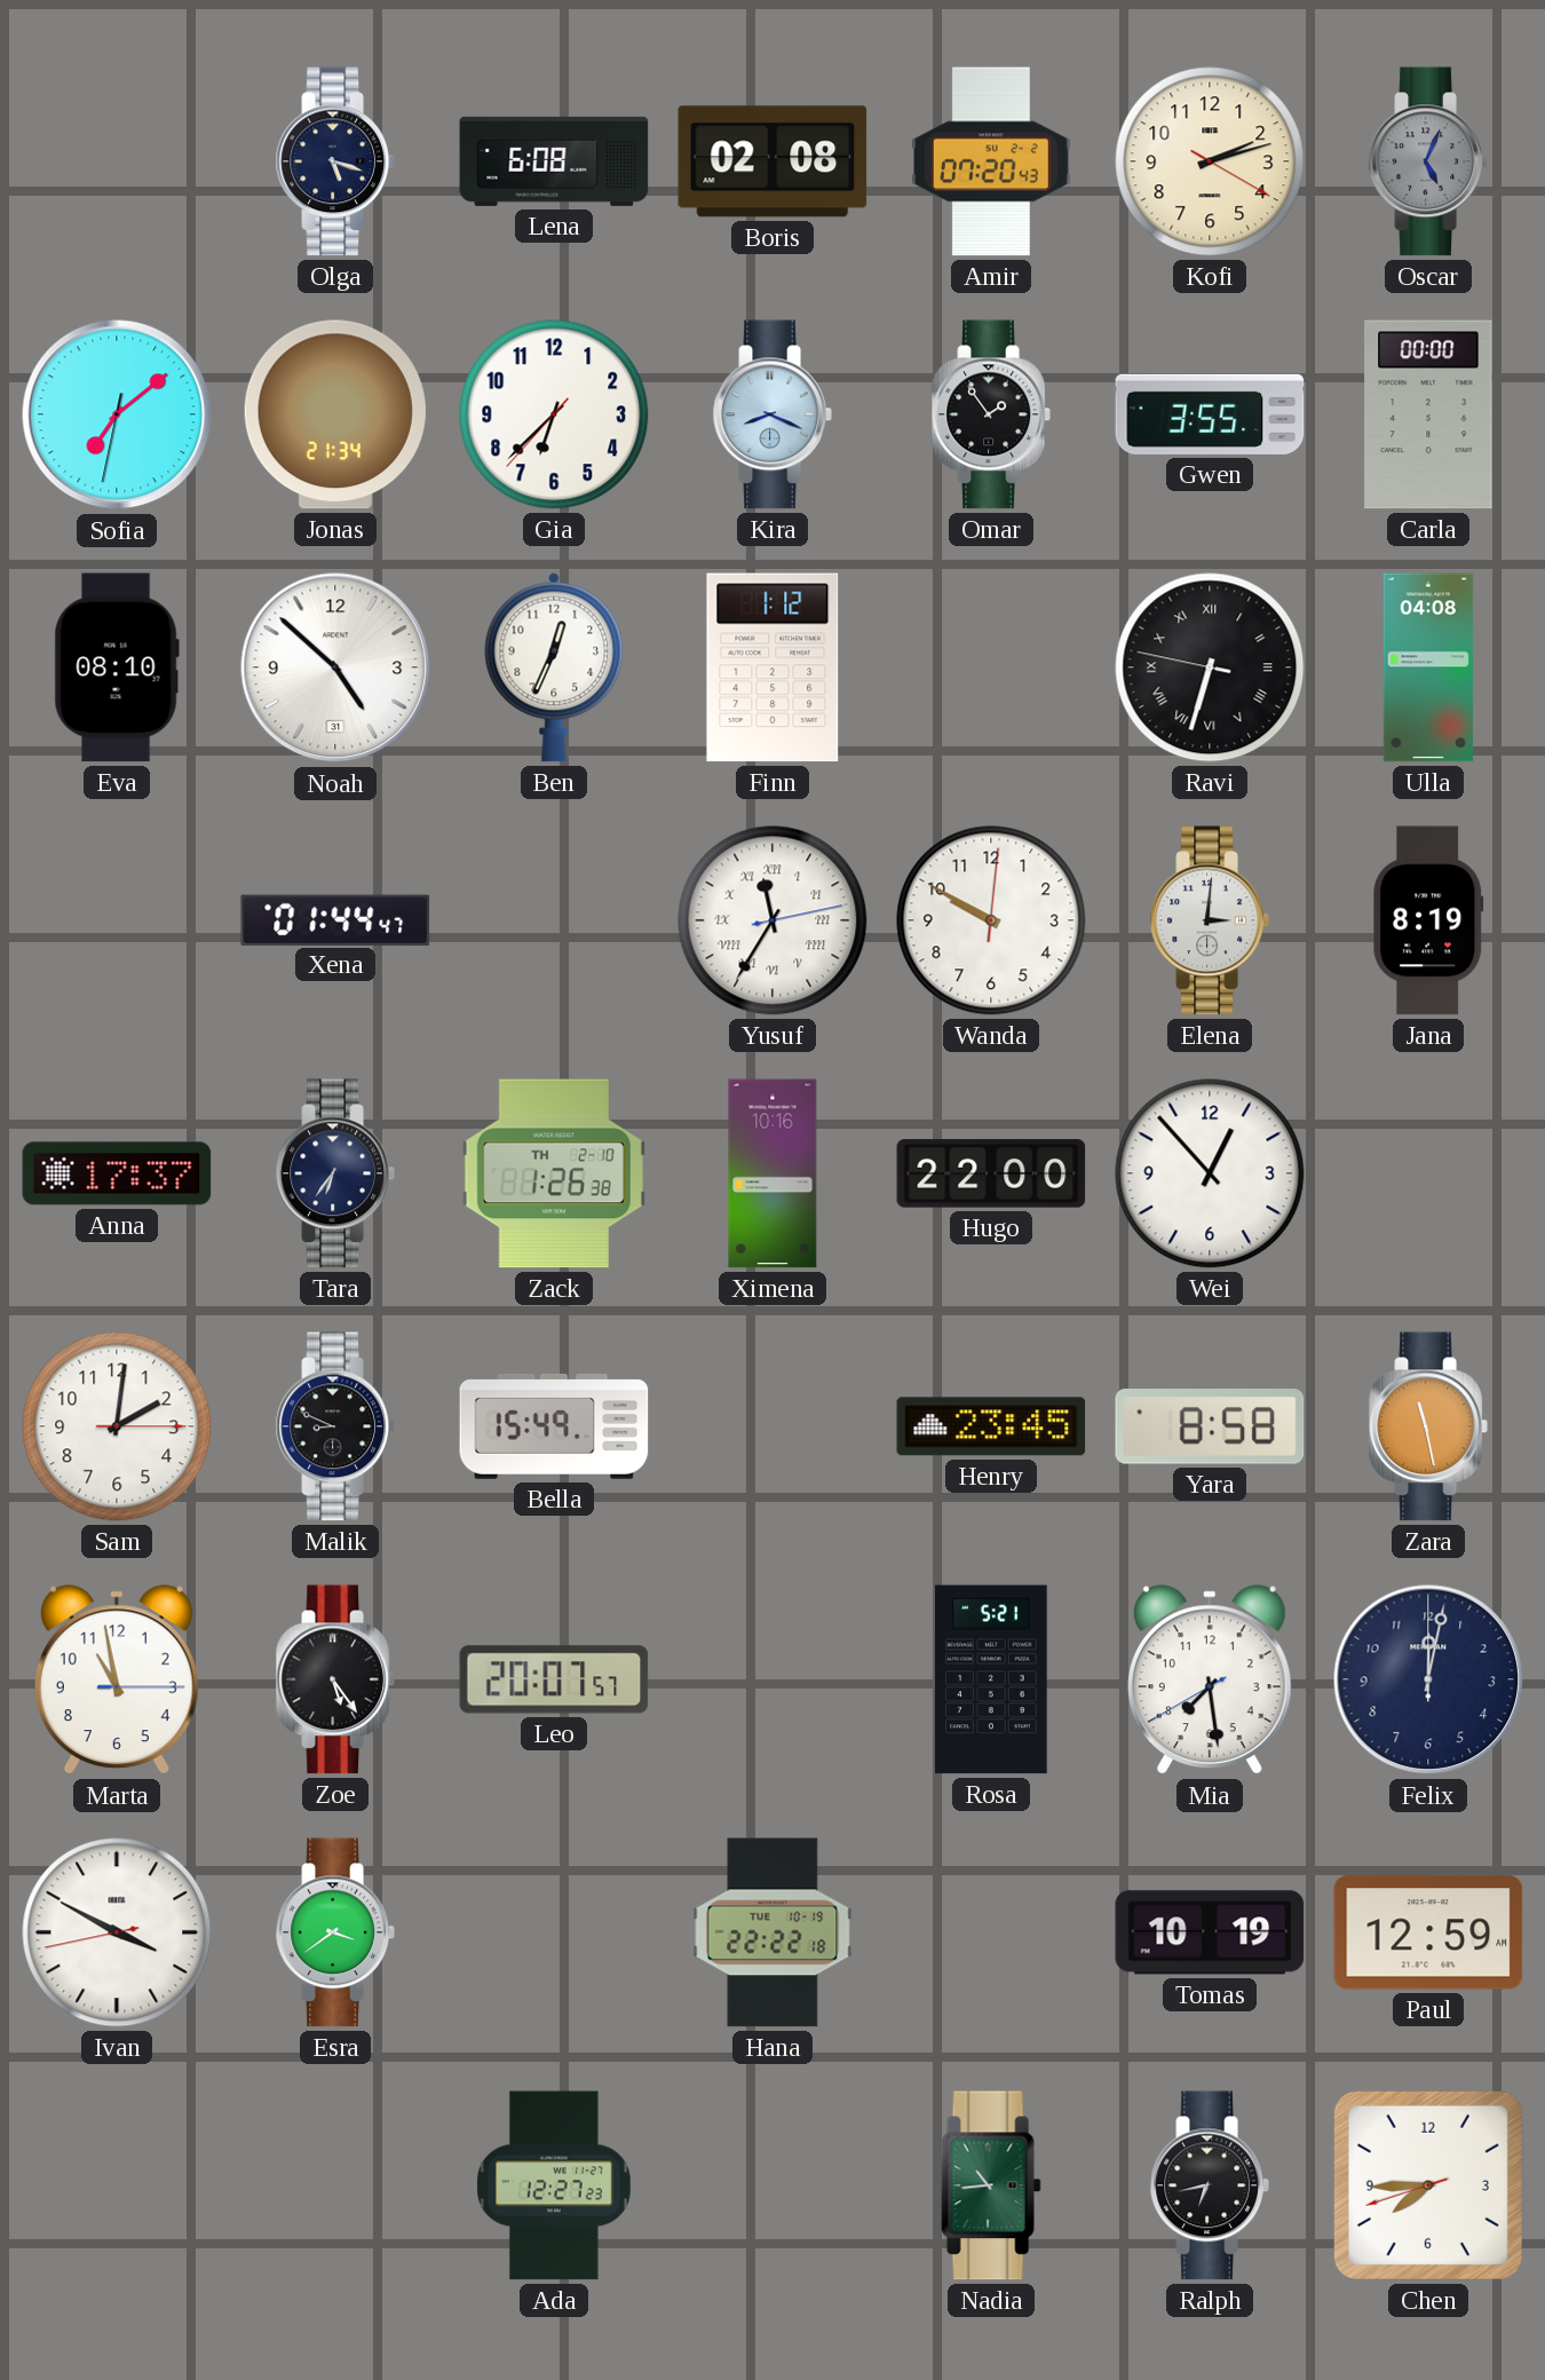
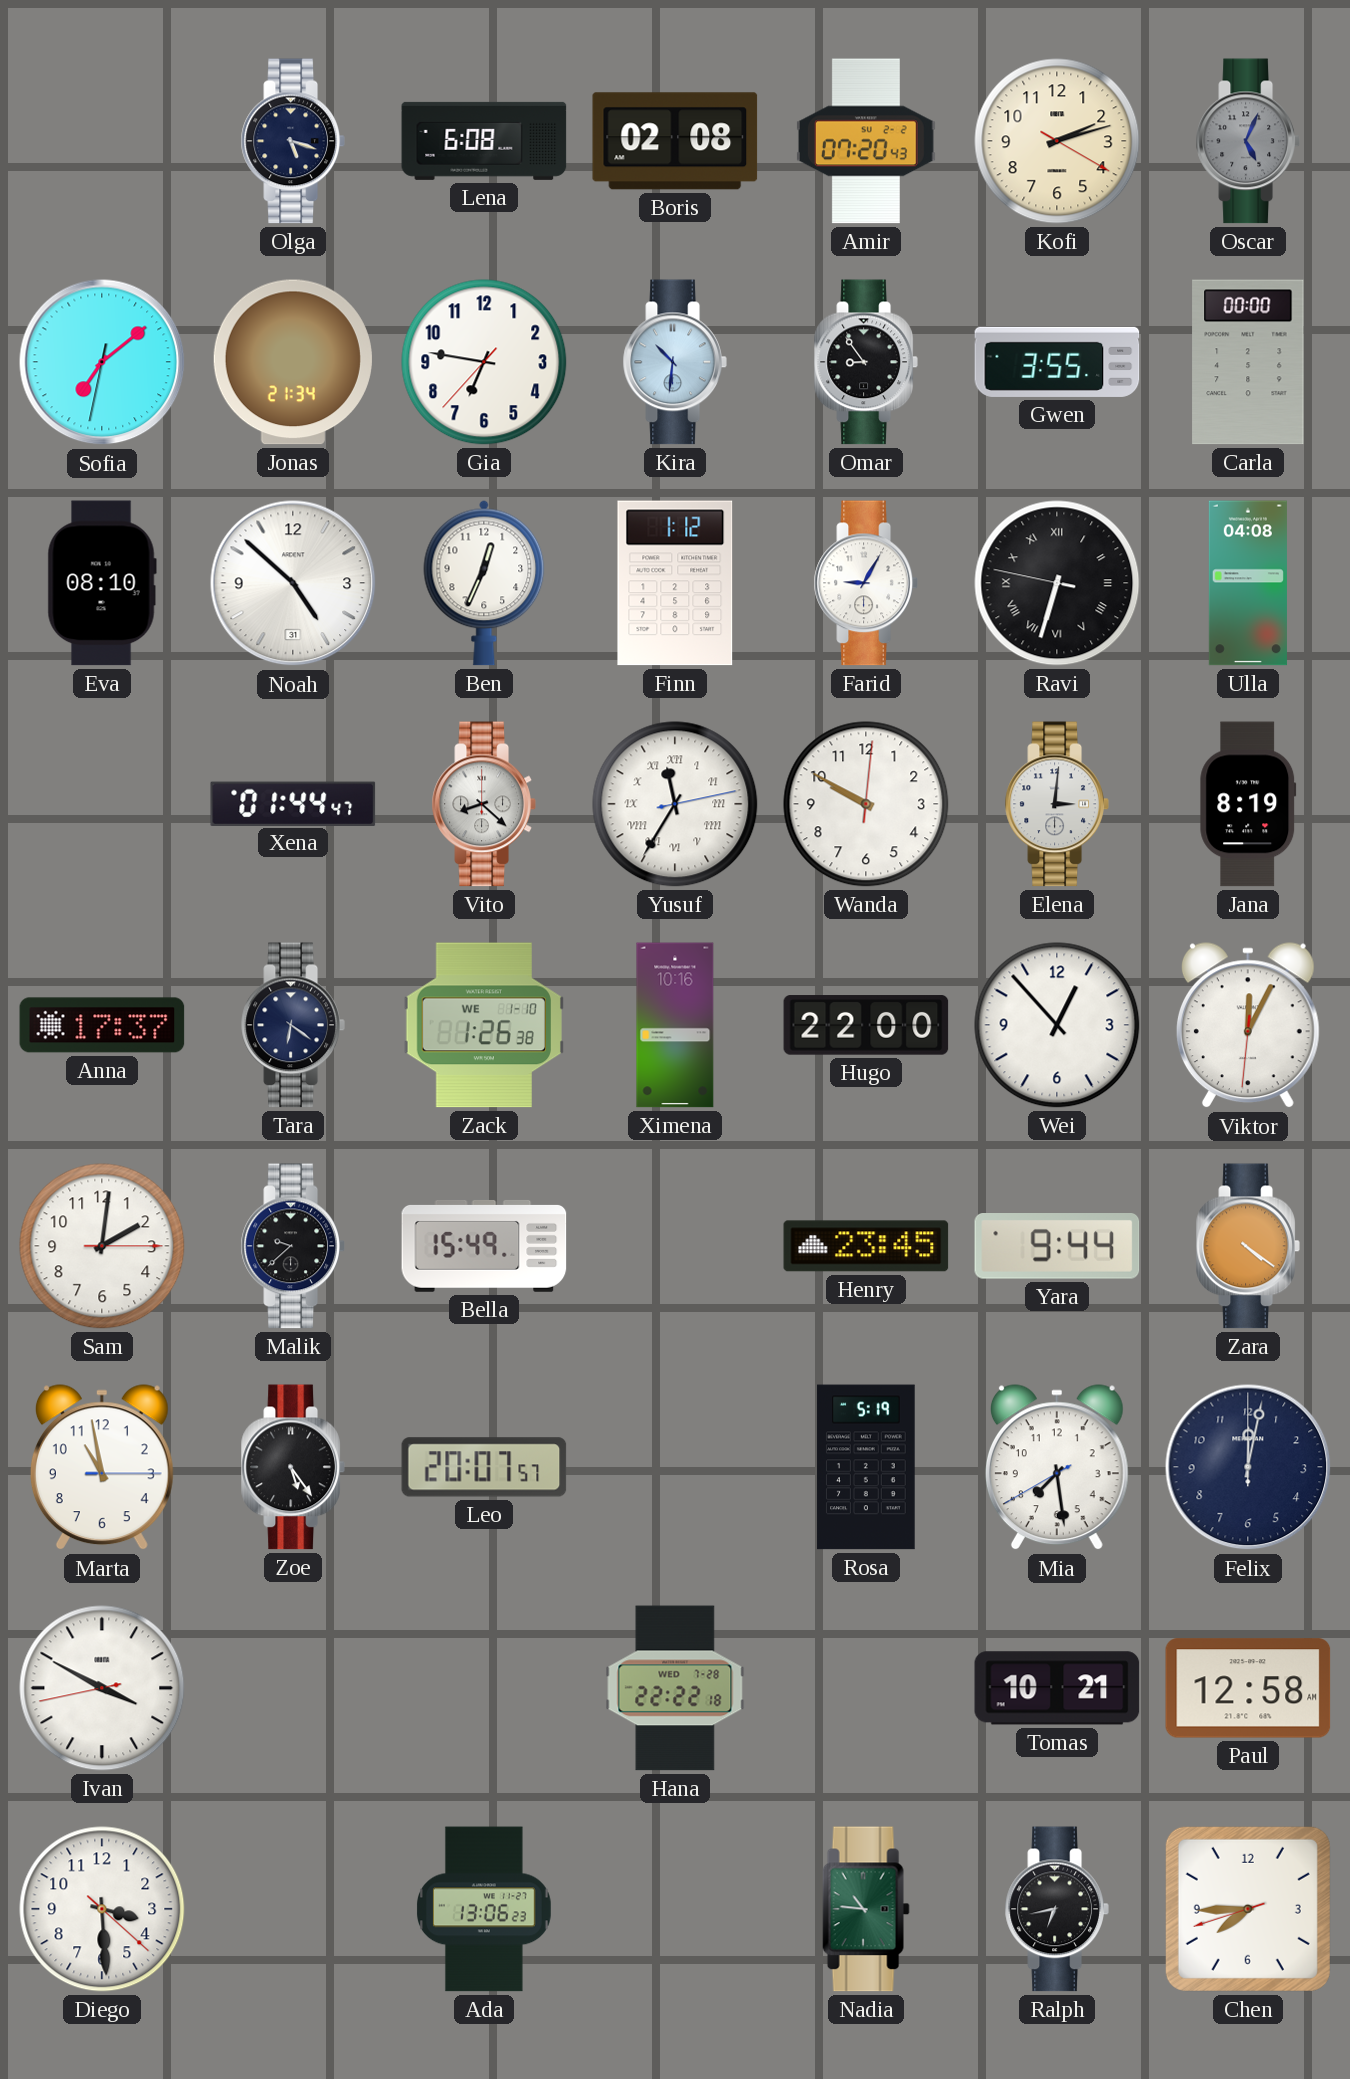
Gia: 6:37 -> 6:46 (484, 362)
Kira: 8:19 -> 10:31 (675, 362)
Omar: 1:54 -> 8:54 (866, 362)
Farid: none -> 9:05 (866, 583)
Vito: none -> 8:22 (484, 804)
Tara: 6:36 -> 6:21 (293, 1025)
Zack date: TH 2-10 -> WE 1-10 (483, 1025)
Viktor: none -> 12:04 (1248, 1026)
Malik: 8:49 -> 9:38 (293, 1246)
Yara: 8:58 -> 9:44 (1057, 1247)
Zara: 11:28 -> 4:21 (1248, 1246)
Rosa: 5:21 -> 5:19 (866, 1467)
Esra: 3:39 -> none (335, 1932)
Hana date: TUE 10-19 -> WED 7-28 (675, 1688)
Tomas: 10:19 -> 10:21 (1057, 1688)
Paul: 12:59 -> 12:58 (1248, 1688)
Diego: none -> 3:29 (102, 1909)
Ada: 12:27 -> 13:06 (485, 1909)
Nadia: 10:44 -> 10:46 (866, 1909)
